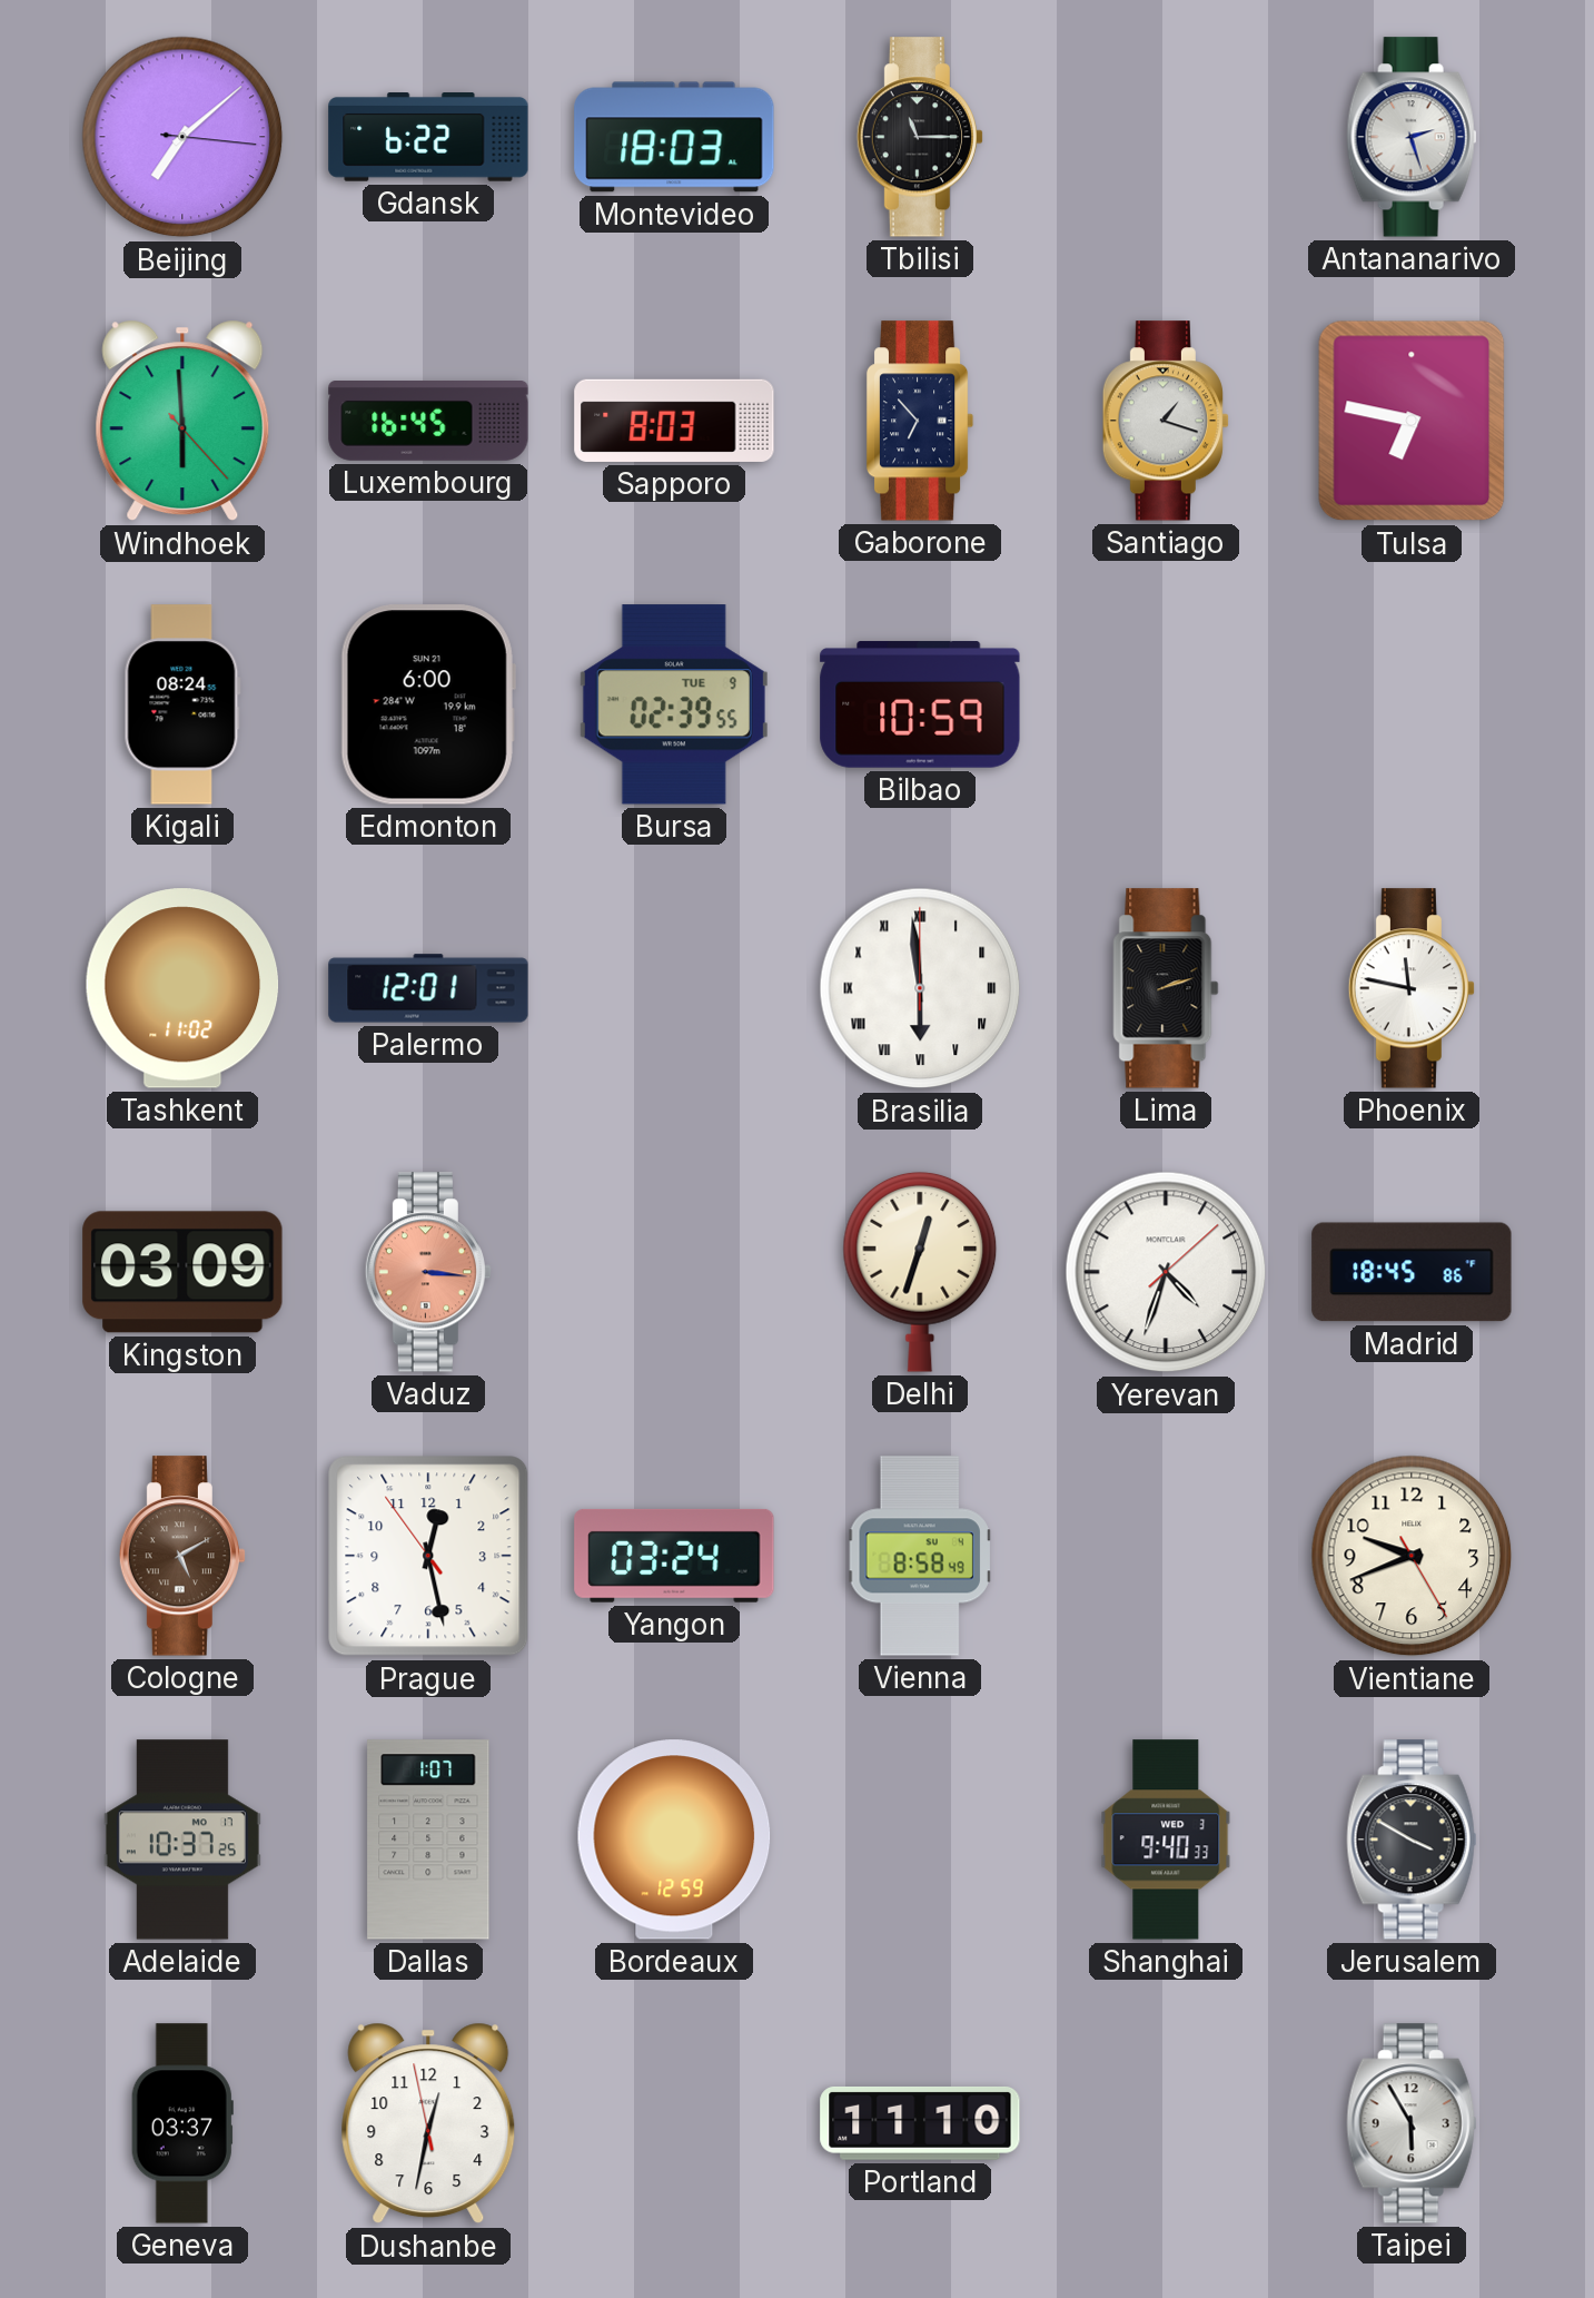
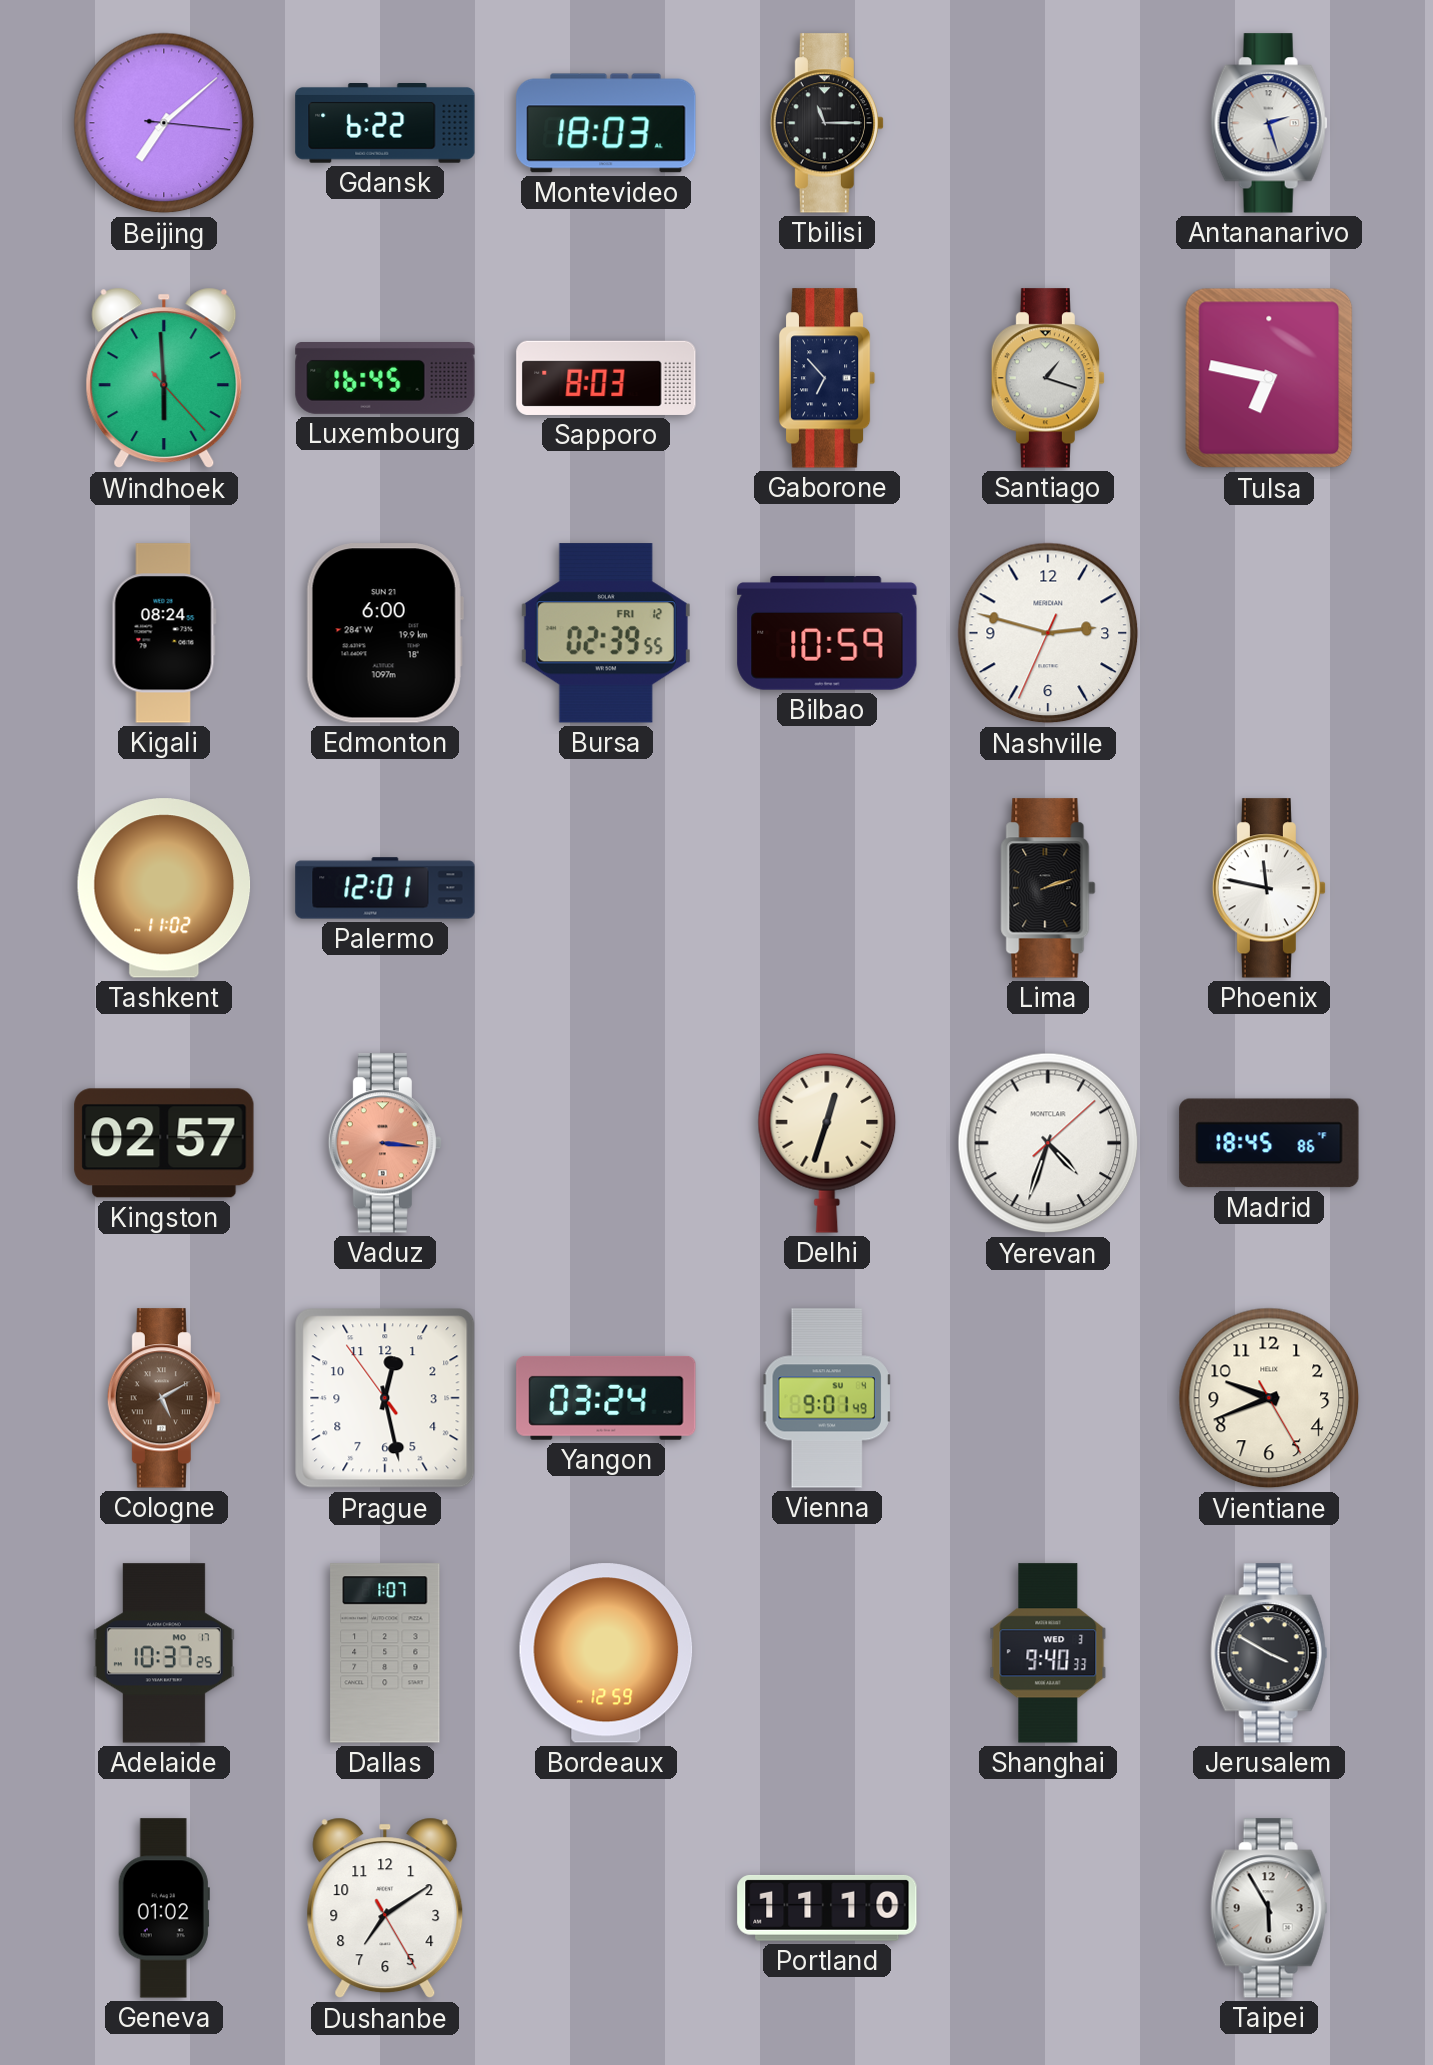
Bursa date: TUE 9 -> FRI 12 (606, 633)
Nashville: none -> 2:47 (1048, 633)
Brasilia: 5:59 -> none (920, 988)
Kingston: 03:09 -> 02:57 (164, 1143)
Vienna: 8:58 -> 9:01 (827, 1398)
Geneva: 03:37 -> 01:02 (164, 1908)
Dushanbe: 12:31 -> 7:09 (385, 1908)
